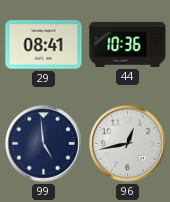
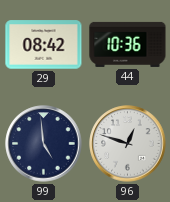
29: 08:41 -> 08:42 (44, 45)
96: 12:43 -> 12:48 (128, 144)
